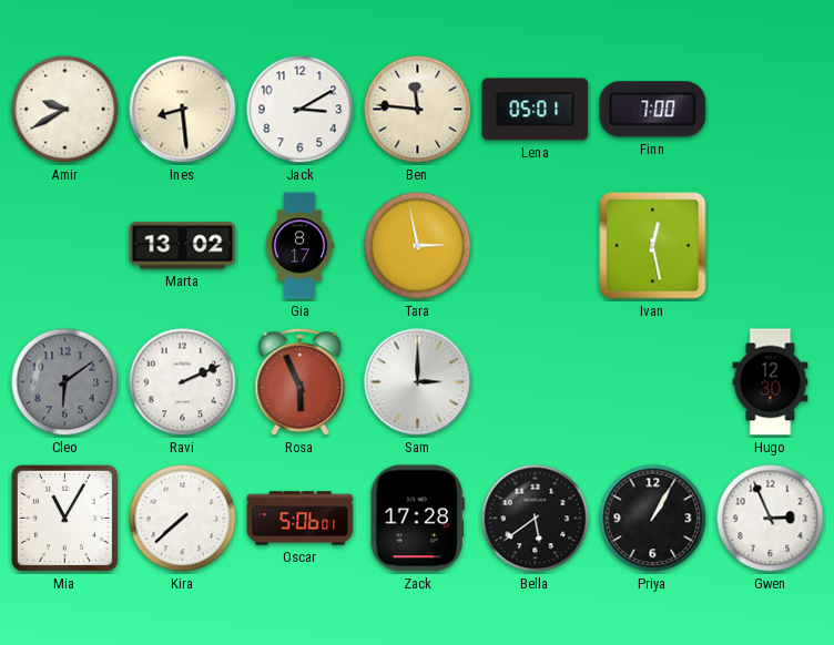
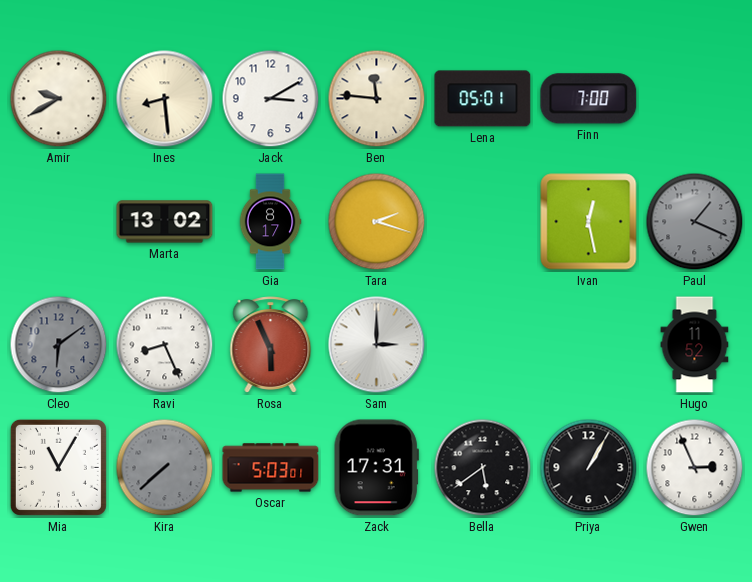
Tara: 2:58 -> 2:18 (377, 222)
Paul: none -> 1:19 (695, 222)
Ravi: 2:11 -> 8:26 (165, 345)
Hugo: 12:30 -> 11:52 (695, 345)
Kira dial: white -> grey (165, 468)
Oscar: 5:06 -> 5:03 (271, 468)
Zack: 17:28 -> 17:31 (376, 468)
